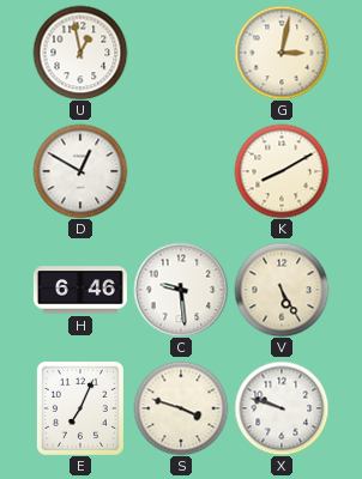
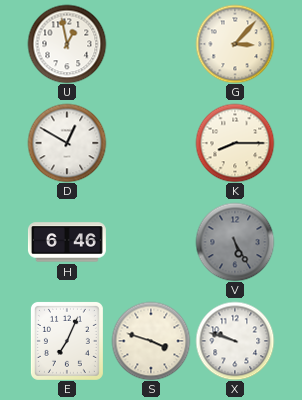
G: 3:02 -> 3:07 (235, 44)
K: 8:10 -> 8:15 (235, 143)
C: 9:29 -> none (181, 290)
V dial: cream -> grey (235, 242)
